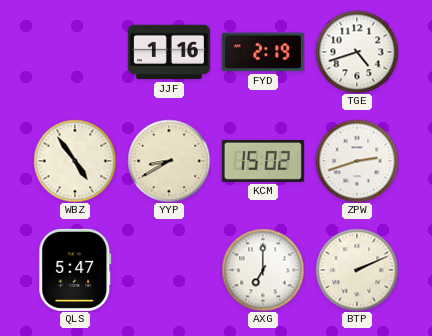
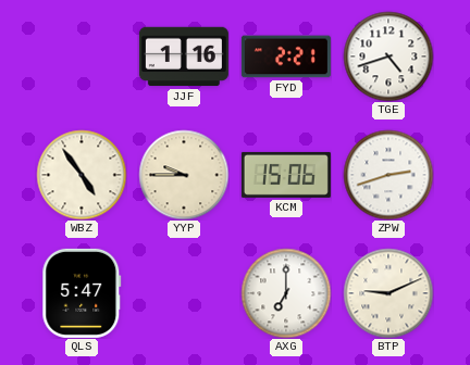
FYD: 2:19 -> 2:21 (286, 56)
YYP: 8:40 -> 9:45 (184, 175)
KCM: 15:02 -> 15:06 (286, 175)
BTP: 2:11 -> 9:11 (388, 293)
